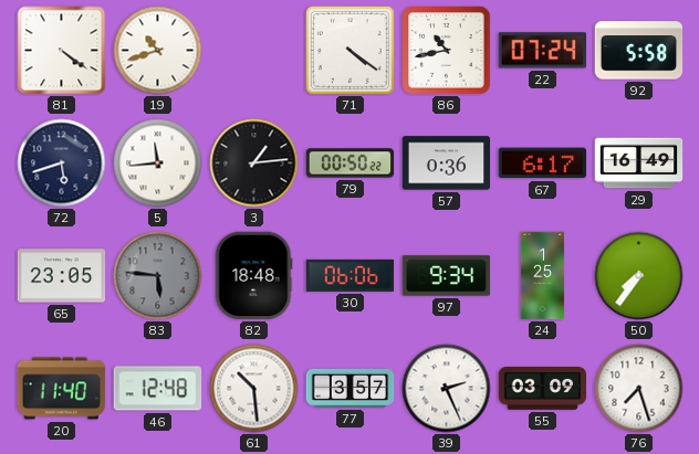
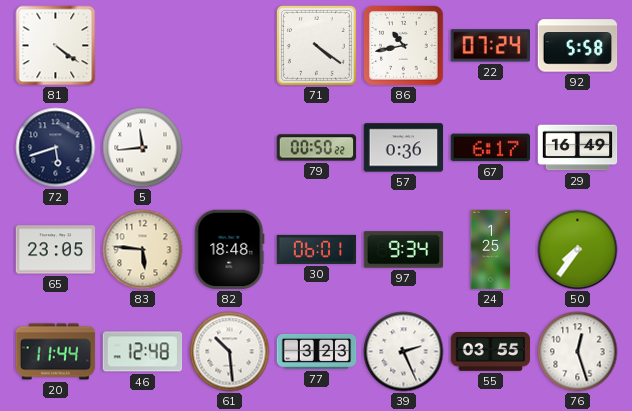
19: 10:42 -> none (158, 51)
3: 1:14 -> none (254, 163)
83 dial: grey -> cream (143, 250)
30: 06:06 -> 06:01 (317, 249)
20: 11:40 -> 11:44 (56, 352)
77: 3:57 -> 3:23 (317, 352)
55: 03:09 -> 03:55 (491, 352)
76: 7:27 -> 12:27 (578, 352)
